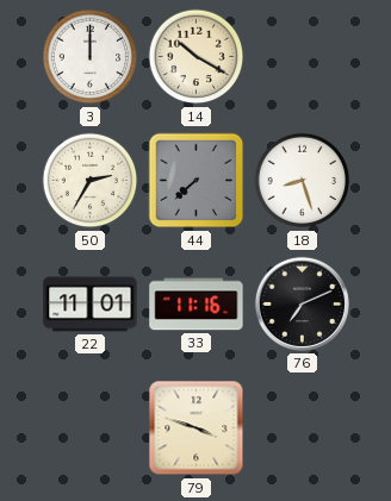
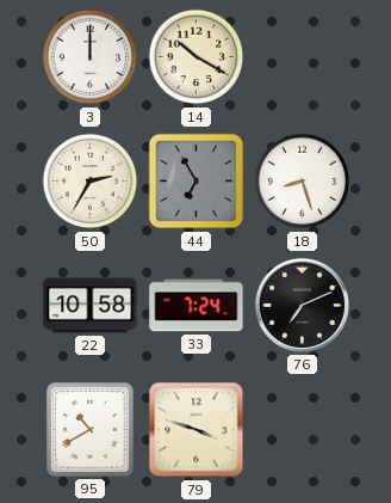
44: 7:38 -> 6:55 (197, 182)
22: 11:01 -> 10:58 (91, 306)
33: 11:16 -> 7:24 (197, 306)
95: none -> 10:40 (91, 430)
